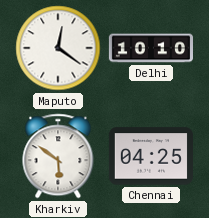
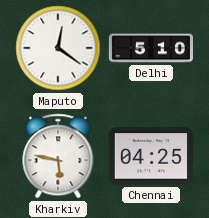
Delhi: 10:10 -> 5:10 (150, 48)
Kharkiv: 5:51 -> 5:47 (58, 156)
